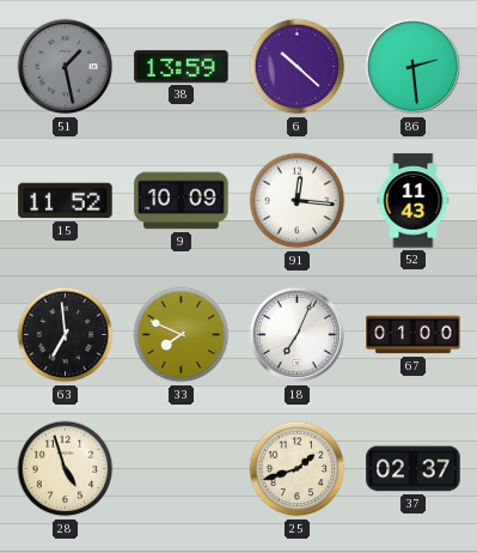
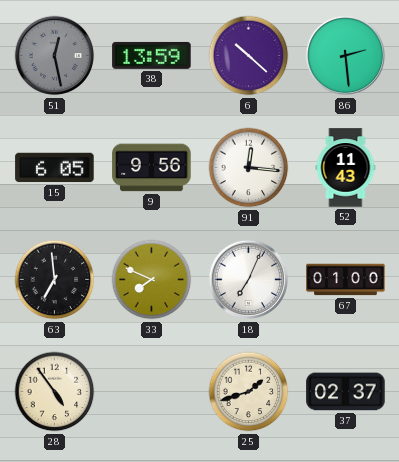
51: 1:28 -> 12:28 (55, 56)
15: 11:52 -> 6:05 (55, 168)
9: 10:09 -> 9:56 (152, 168)
28: 4:57 -> 4:54 (55, 392)
